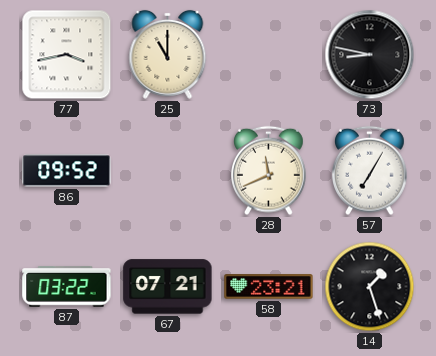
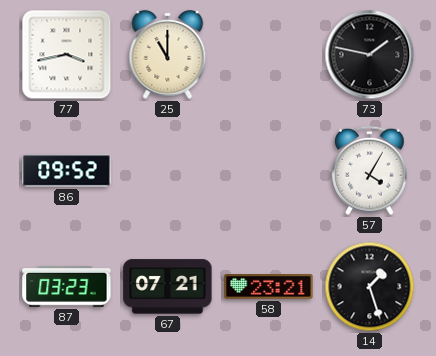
73: 8:47 -> 1:47 (370, 55)
28: 11:41 -> none (269, 171)
57: 7:05 -> 4:05 (370, 171)
87: 03:22 -> 03:23 (67, 287)
